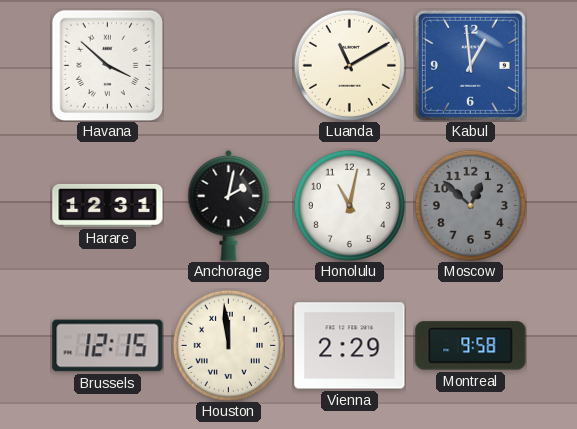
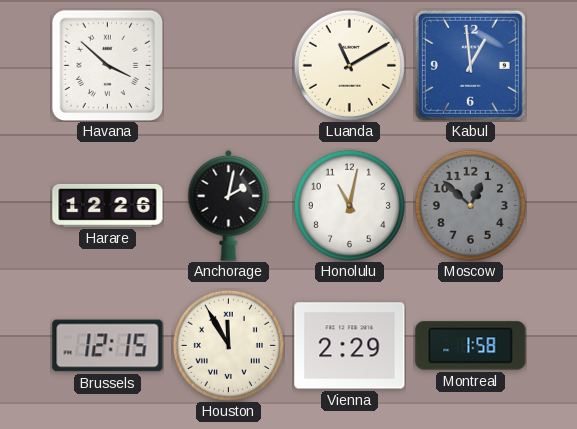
Harare: 12:31 -> 12:26 (108, 206)
Houston: 11:59 -> 11:55 (228, 345)
Montreal: 9:58 -> 1:58 (471, 346)
